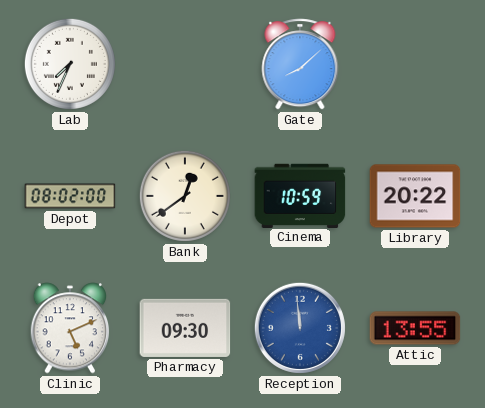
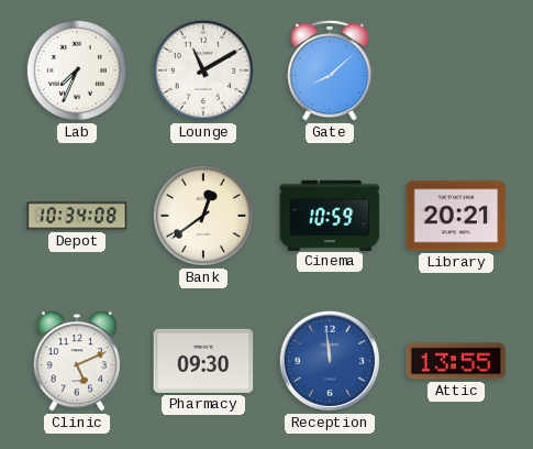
Lounge: none -> 11:10 (203, 70)
Depot: 08:02 -> 10:34 (77, 216)
Library: 20:22 -> 20:21 (456, 216)
